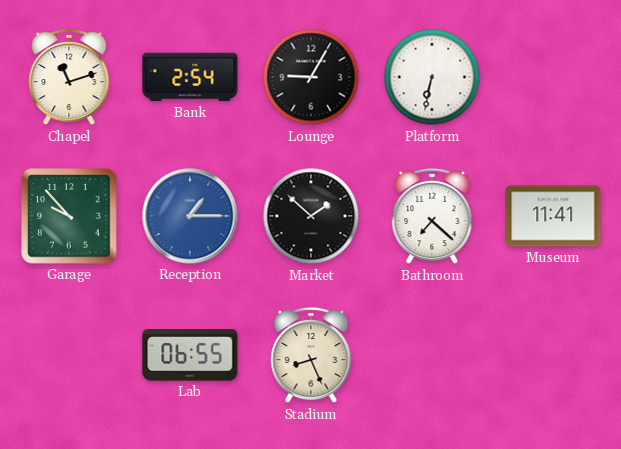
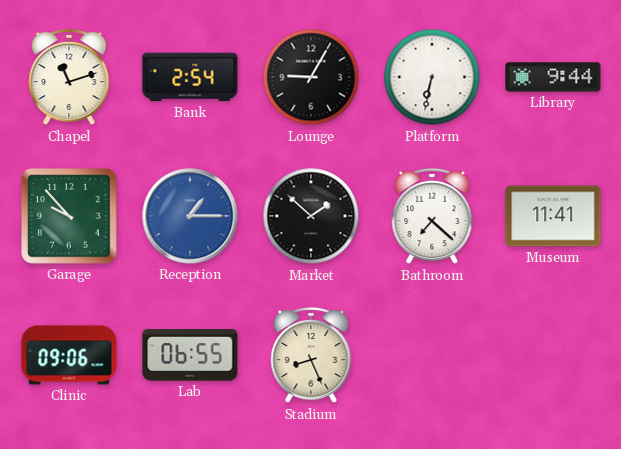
Library: none -> 9:44 (553, 77)
Clinic: none -> 09:06 (69, 355)
